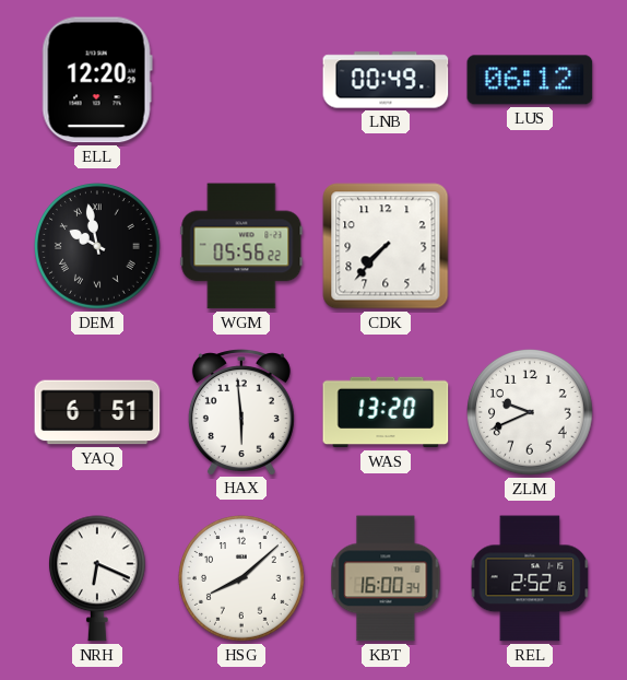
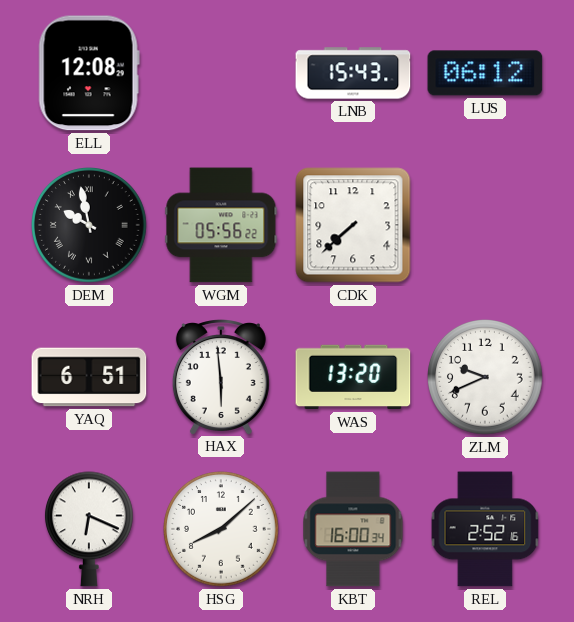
ELL: 12:20 -> 12:08 (89, 73)
LNB: 00:49 -> 15:43 (353, 73)
CDK: 7:37 -> 7:38 (353, 225)
